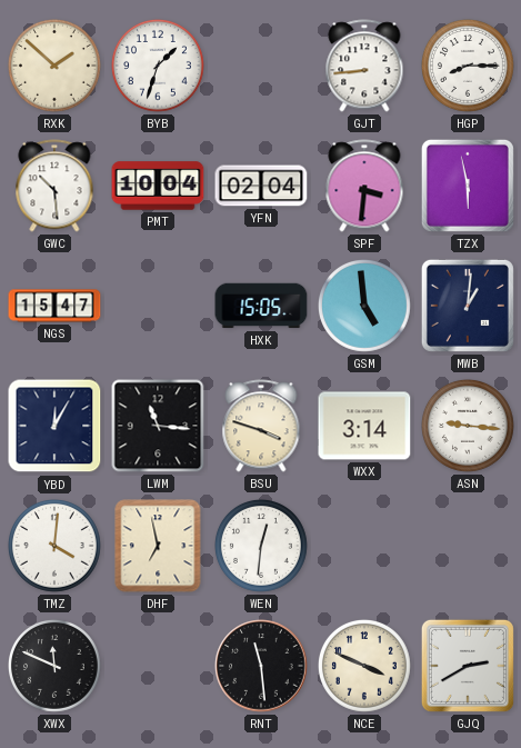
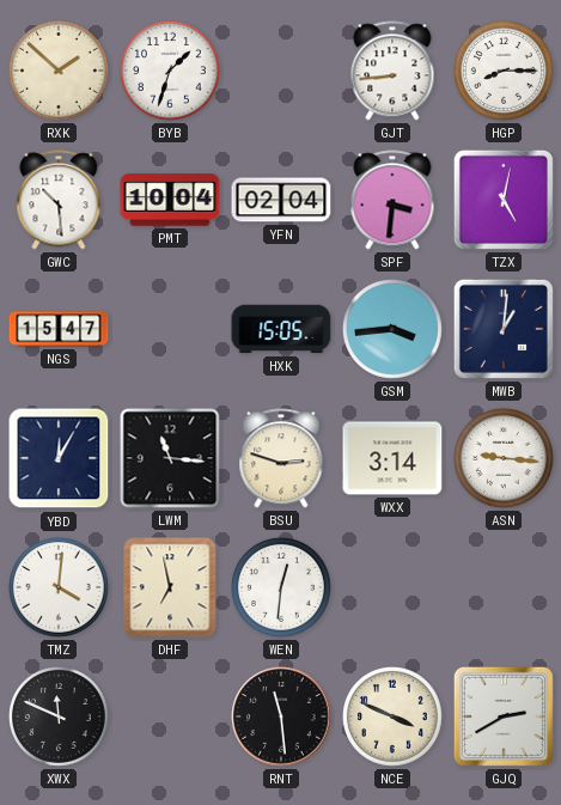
TZX: 5:58 -> 5:02 (504, 200)
GSM: 4:59 -> 3:44 (394, 330)
BSU: 3:48 -> 2:48 (281, 458)
